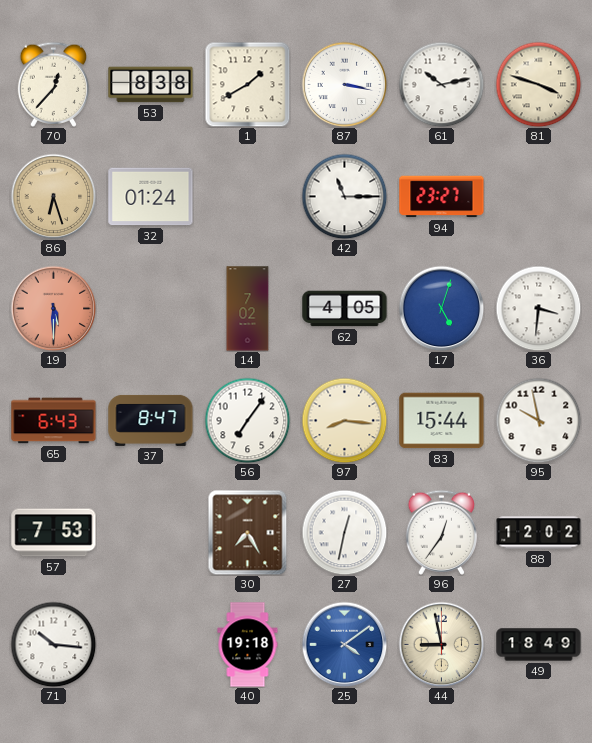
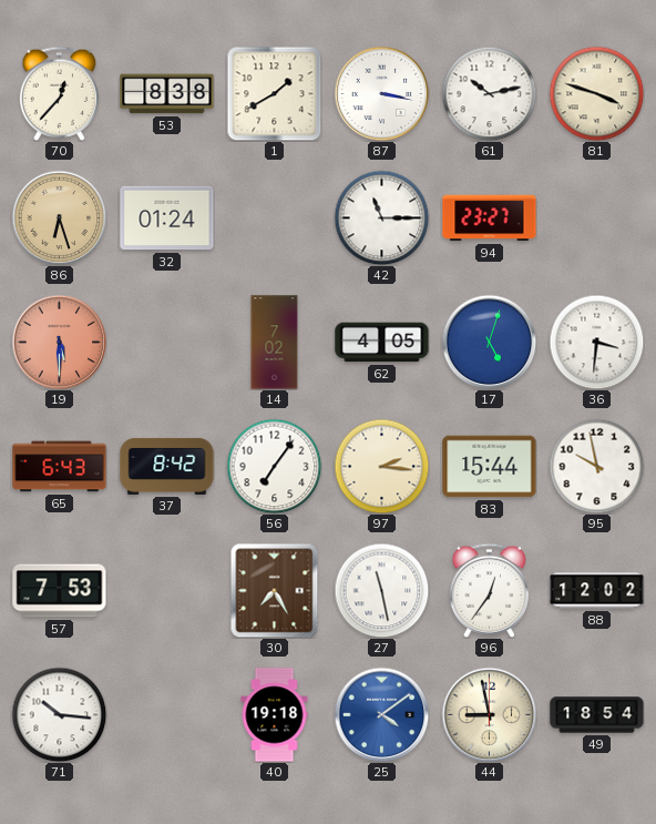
37: 8:47 -> 8:42 (167, 466)
97: 8:16 -> 2:16 (381, 466)
27: 12:32 -> 11:28 (381, 590)
49: 18:49 -> 18:54 (597, 715)
